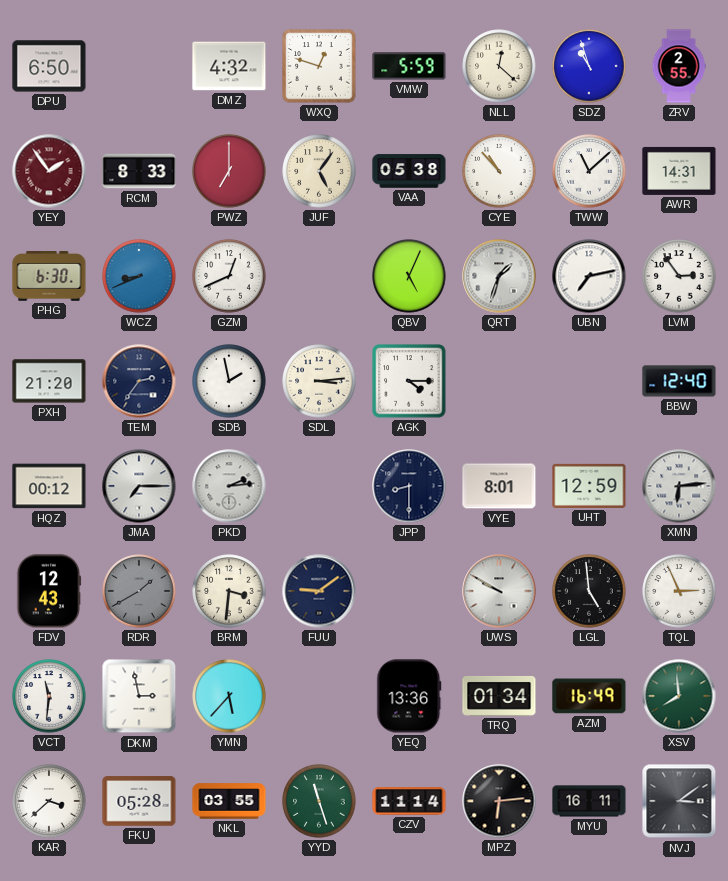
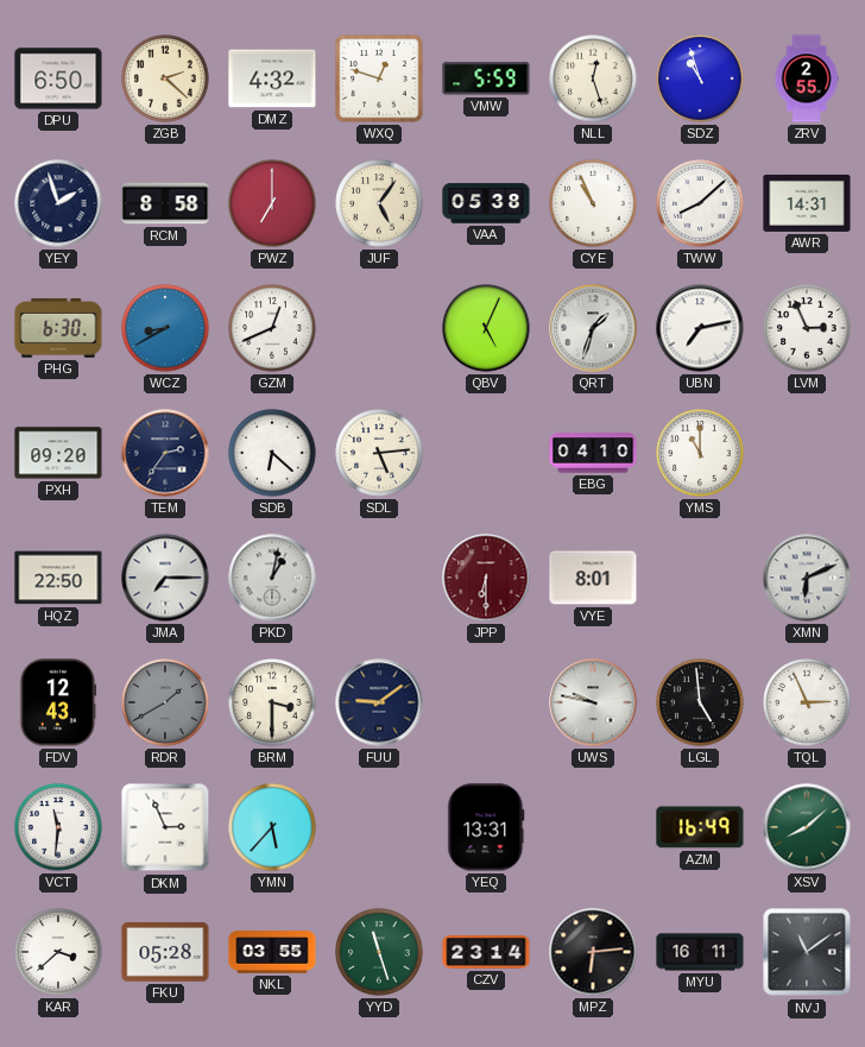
ZGB: none -> 2:22 (165, 78)
NLL: 12:22 -> 12:27 (593, 78)
YEY: 1:54 -> 1:57 (58, 203)
YEY dial: burgundy -> navy (58, 203)
RCM: 8:33 -> 8:58 (165, 203)
CYE: 10:53 -> 10:56 (593, 203)
TWW: 11:08 -> 8:08 (700, 203)
WCZ: 8:41 -> 8:40 (165, 328)
LVM: 2:54 -> 2:56 (807, 328)
PXH: 21:20 -> 09:20 (58, 453)
SDB: 1:58 -> 6:22 (272, 453)
SDL: 3:14 -> 5:14 (379, 453)
AGK: 4:15 -> none (409, 381)
EBG: none -> 04:10 (593, 453)
YMS: none -> 11:00 (700, 453)
BBW: 12:40 -> none (679, 381)
HQZ: 00:12 -> 22:50 (58, 578)
PKD: 2:14 -> 1:02 (272, 578)
JPP: 8:30 -> 6:30 (486, 578)
JPP dial: navy -> burgundy (486, 578)
UHT: 12:59 -> none (589, 486)
XMN: 6:14 -> 6:11 (807, 578)
BRM: 3:31 -> 3:30 (272, 702)
UWS: 9:50 -> 9:47 (593, 702)
DKM: 2:58 -> 2:56 (165, 827)
YEQ: 13:36 -> 13:31 (486, 827)
TRQ: 01:34 -> none (499, 696)
XSV: 7:59 -> 8:08 (807, 827)
CZV: 11:14 -> 23:14 (486, 952)
NVJ: 3:09 -> 11:09 (807, 952)
